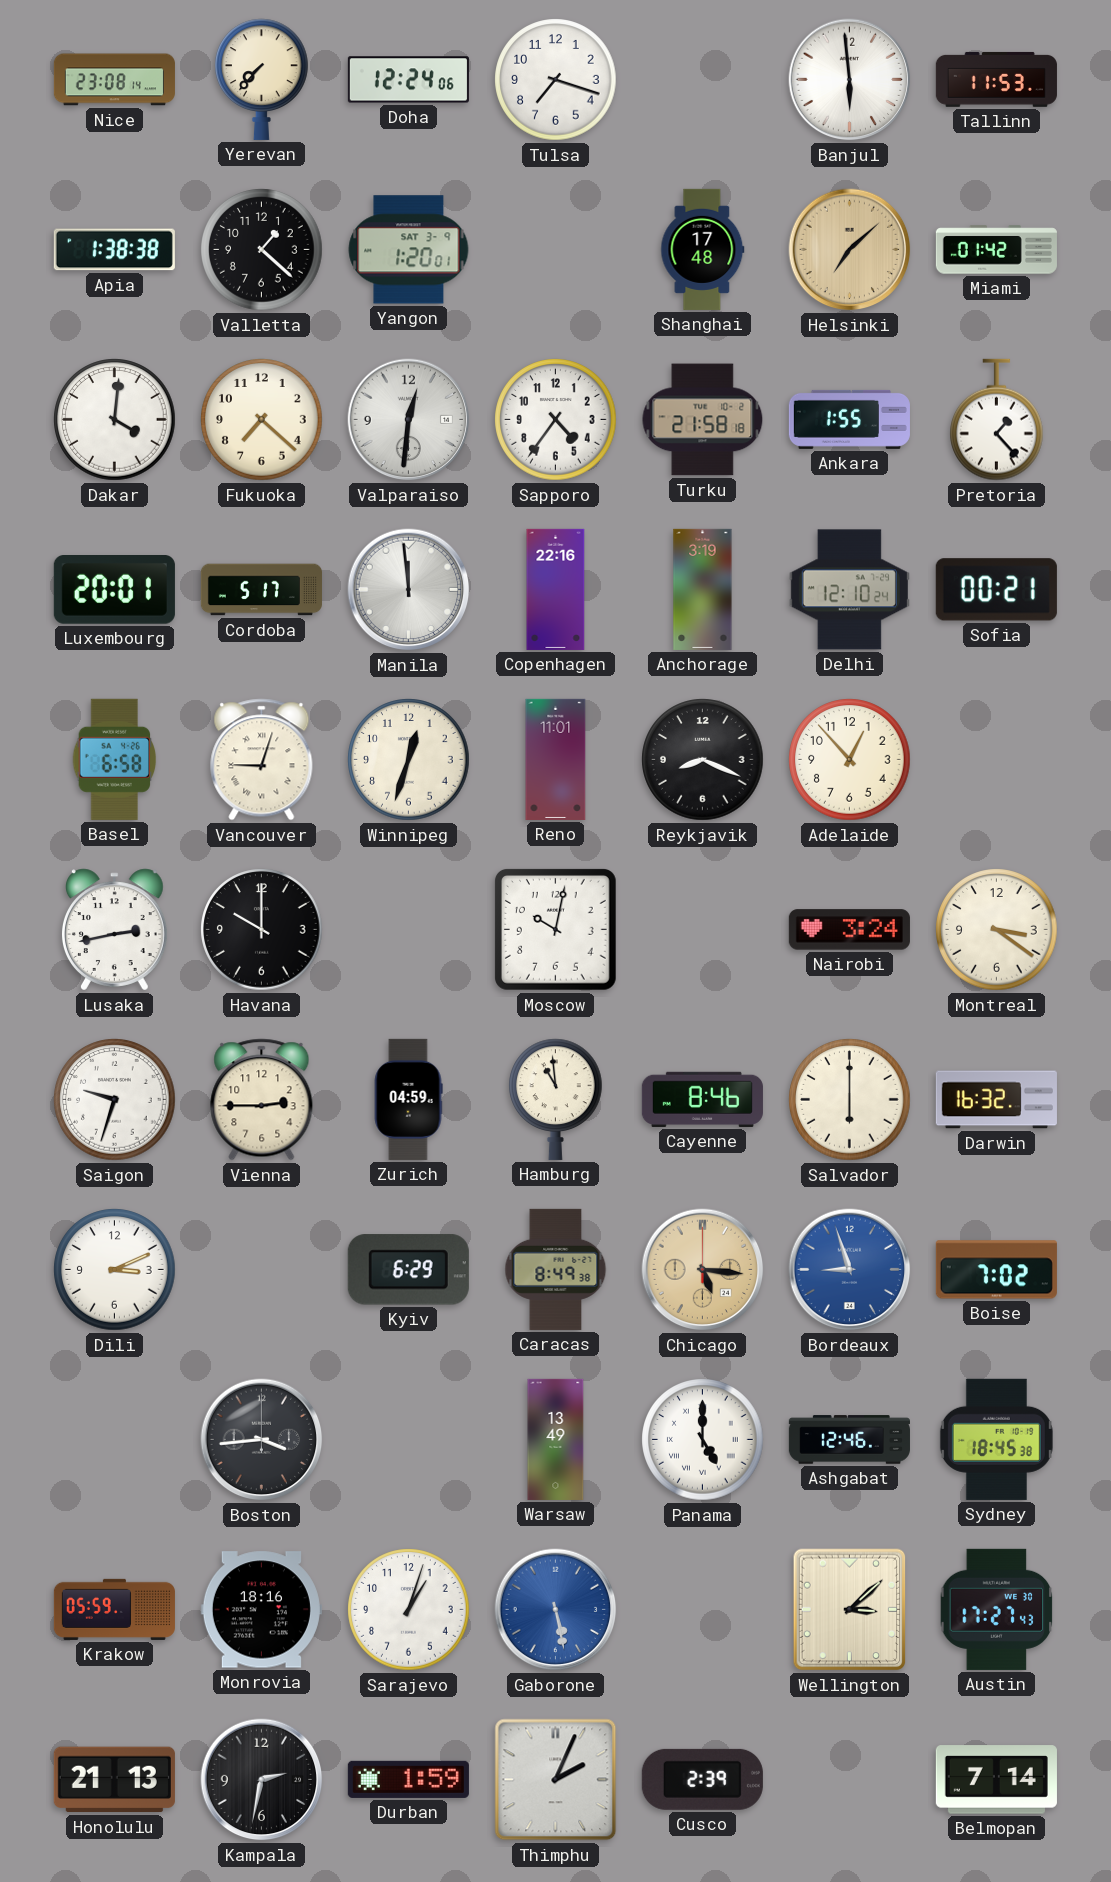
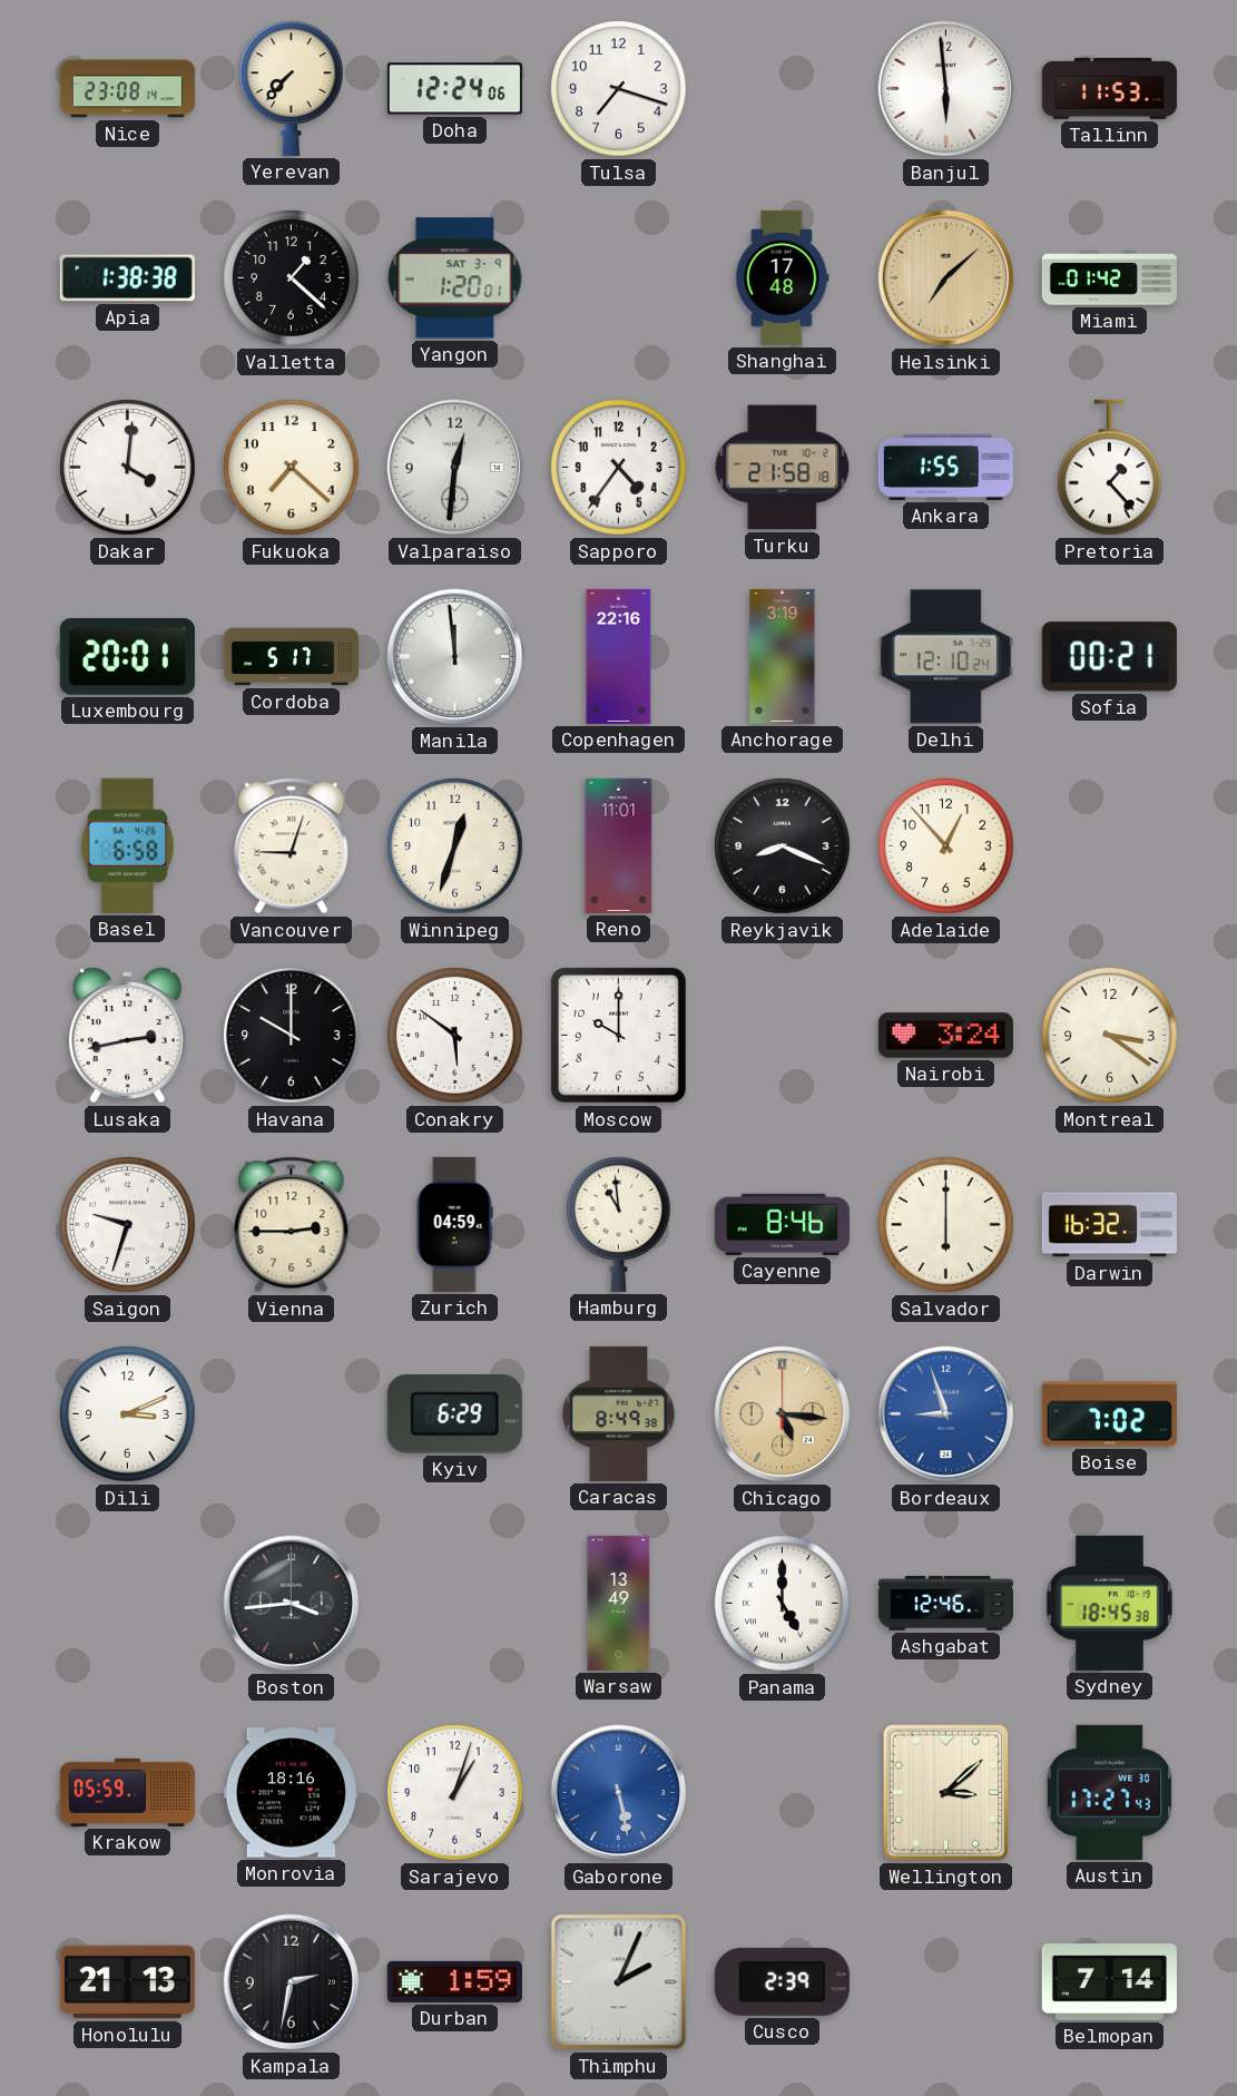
Conakry: none -> 5:51 (455, 1036)
Moscow: 10:02 -> 10:00 (618, 1035)
